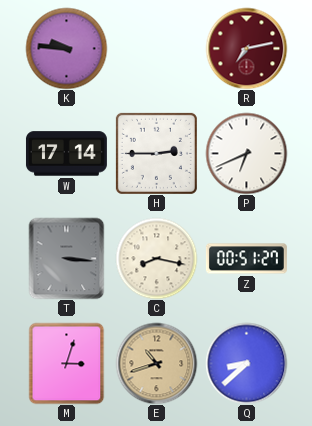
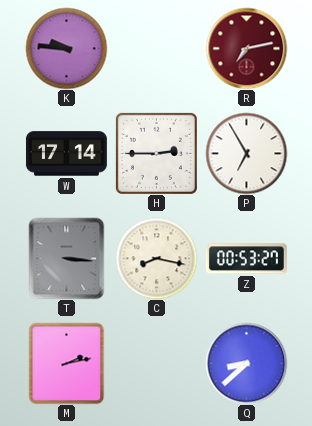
P: 6:41 -> 6:55 (246, 153)
Z: 00:51 -> 00:53 (246, 259)
M: 3:03 -> 2:13 (67, 363)
E: 10:42 -> none (156, 363)
